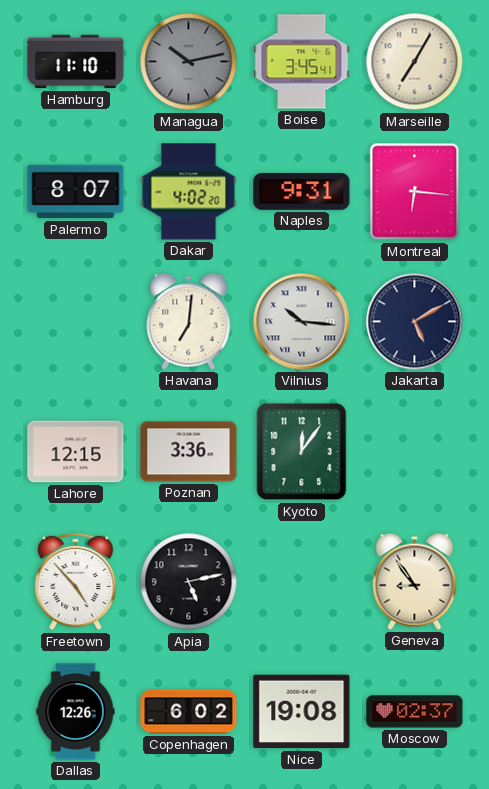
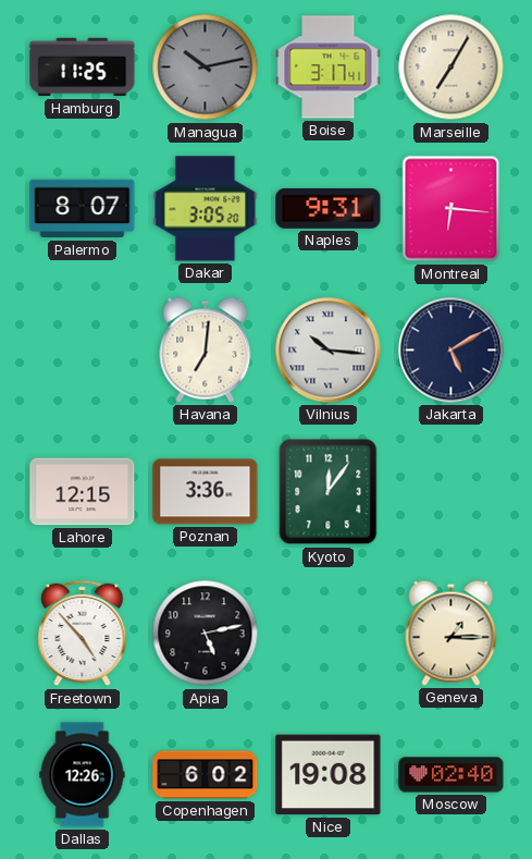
Hamburg: 11:10 -> 11:25 (83, 68)
Boise: 3:45 -> 3:17 (329, 68)
Dakar: 4:02 -> 3:05 (206, 209)
Geneva: 8:54 -> 1:15 (451, 633)
Moscow: 02:37 -> 02:40 (451, 775)
